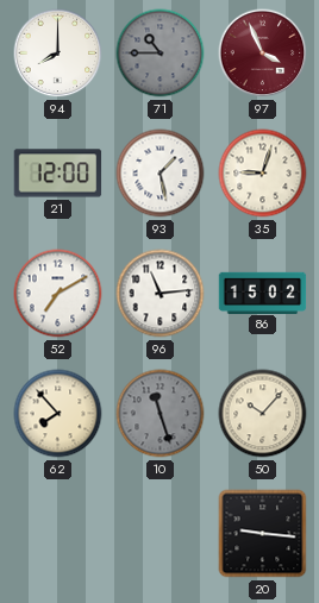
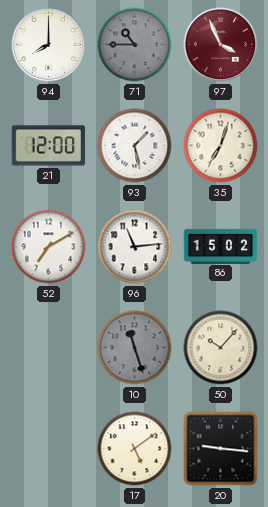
35: 9:03 -> 7:03 (221, 146)
62: 7:53 -> none (58, 414)
17: none -> 5:09 (135, 449)
